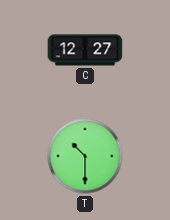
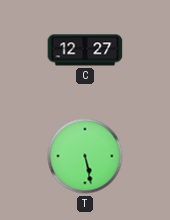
T: 10:30 -> 5:28 (85, 156)
